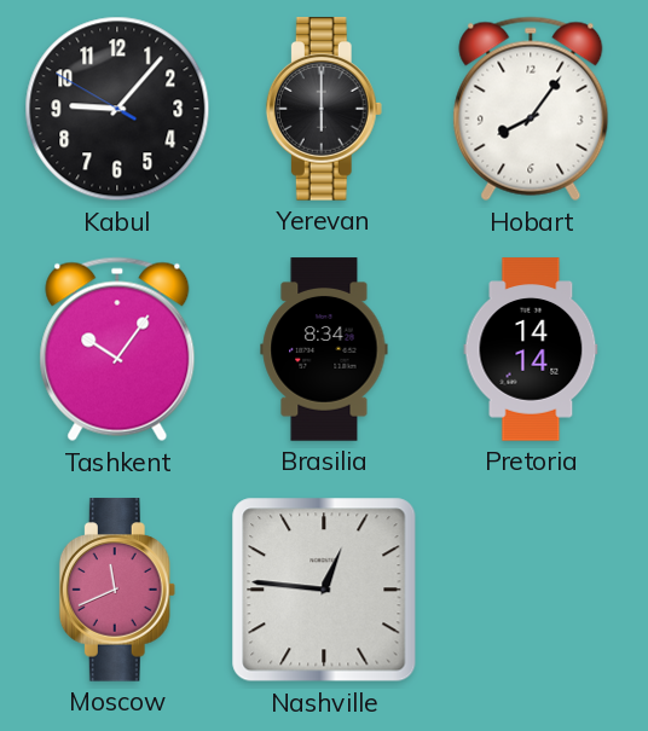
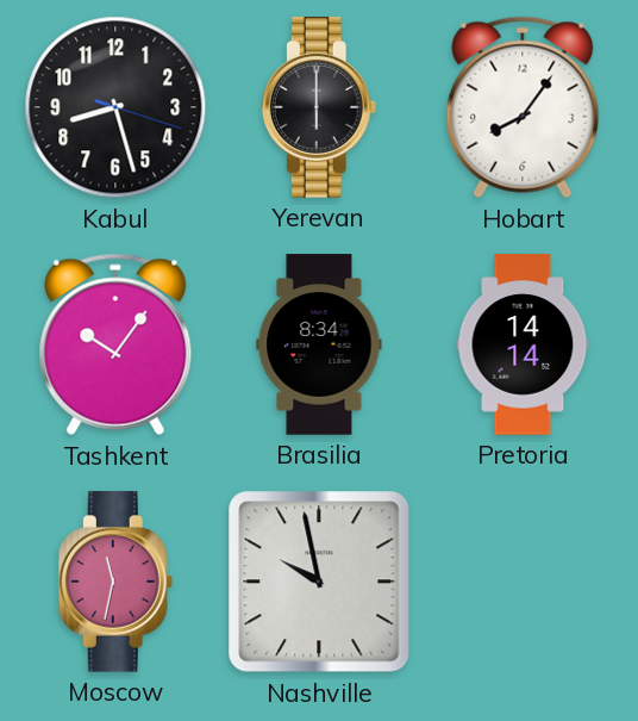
Kabul: 9:06 -> 8:27 (115, 107)
Moscow: 11:41 -> 11:32 (115, 582)
Nashville: 12:46 -> 9:58 (319, 582)
